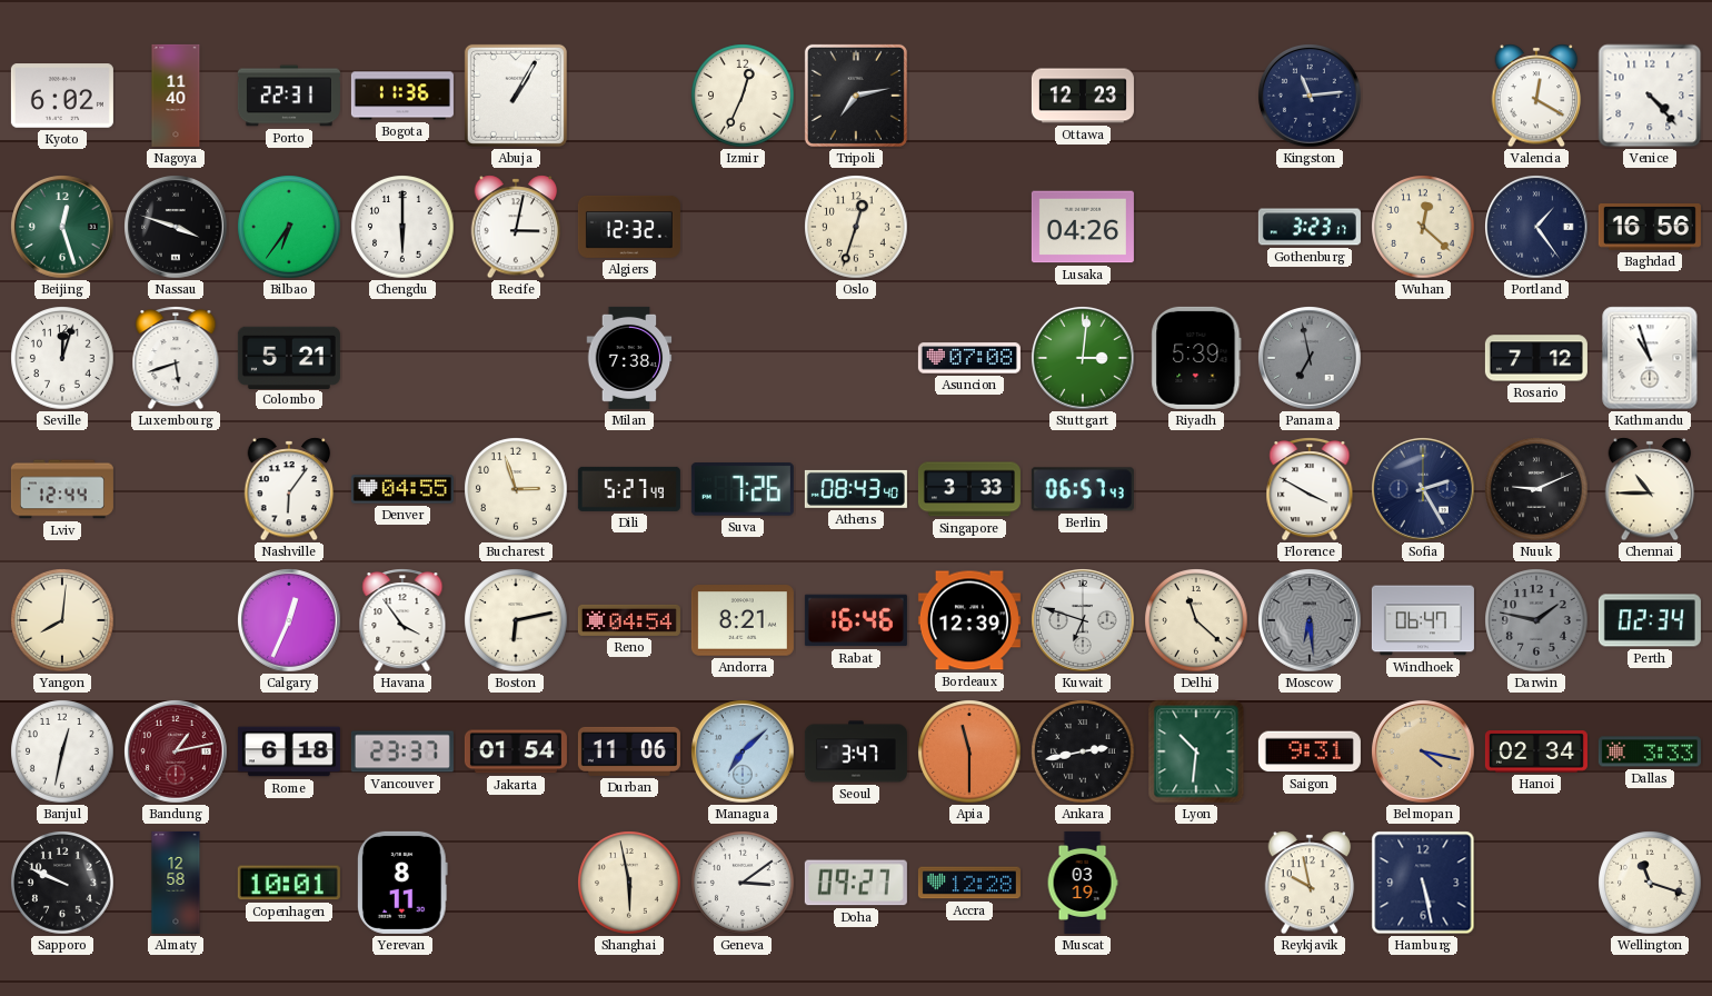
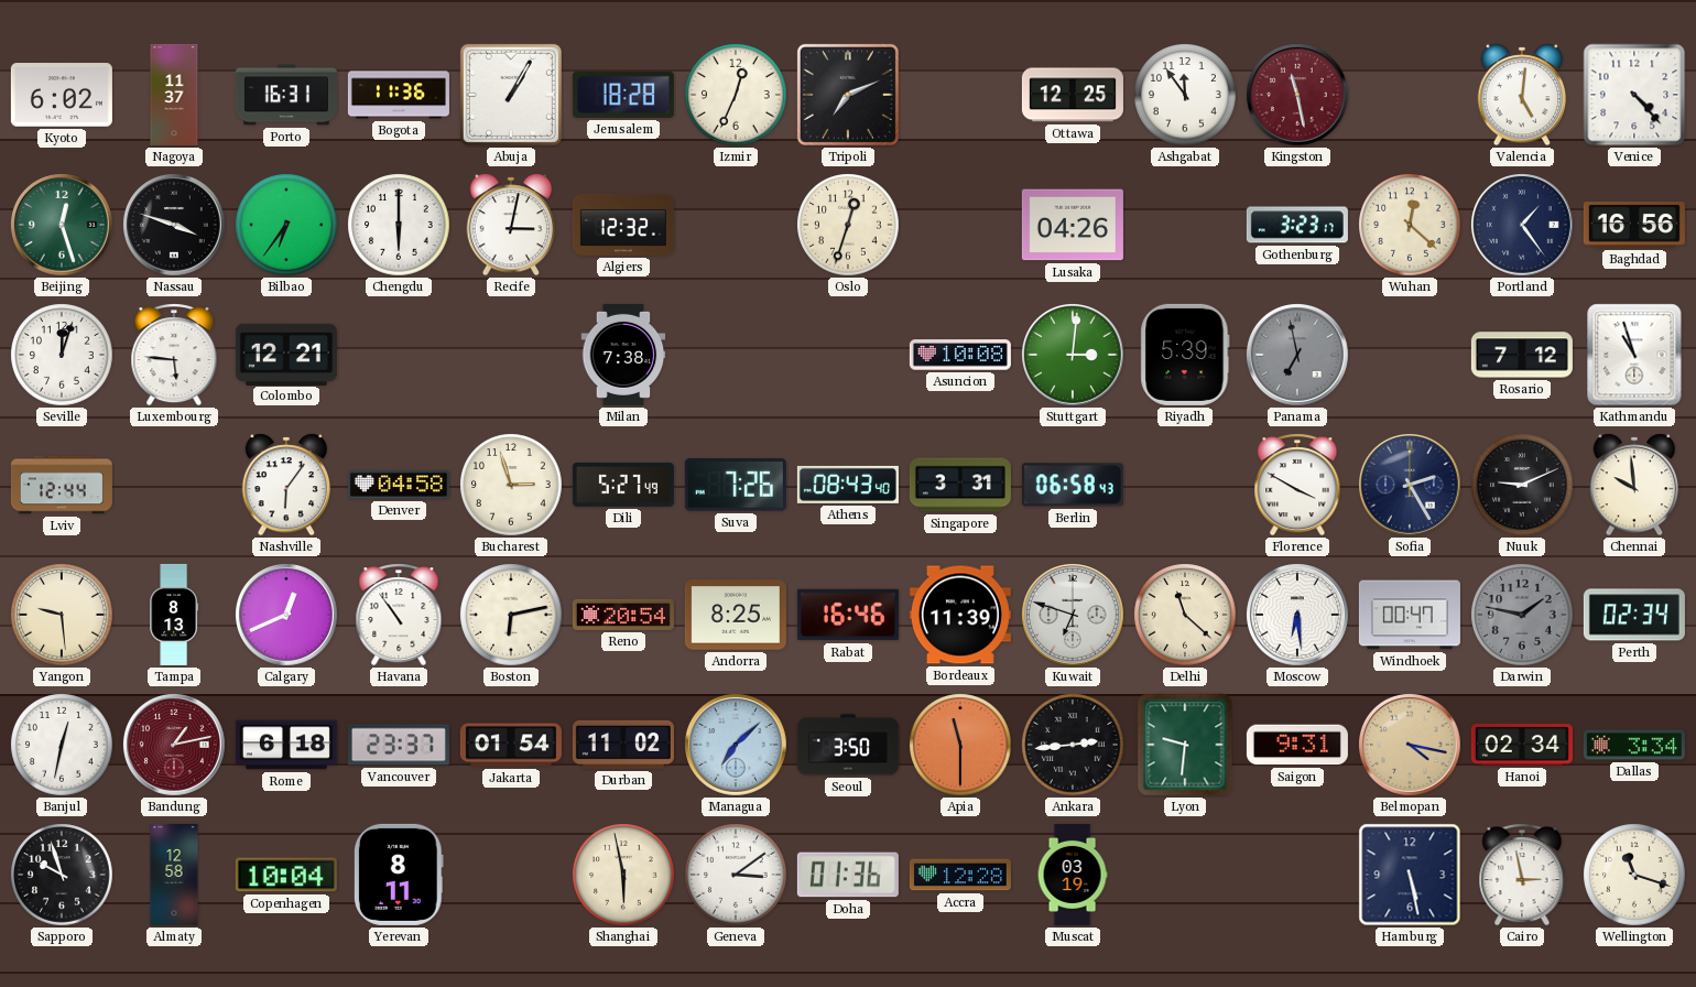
Nagoya: 11:40 -> 11:37 (174, 95)
Porto: 22:31 -> 16:31 (286, 95)
Jerusalem: none -> 18:28 (623, 95)
Tripoli: 7:13 -> 7:11 (848, 95)
Ottawa: 12:23 -> 12:25 (1073, 95)
Ashgabat: none -> 11:54 (1185, 95)
Kingston: 11:14 -> 11:28 (1298, 96)
Kingston dial: navy -> burgundy (1298, 96)
Valencia: 12:20 -> 5:01 (1522, 95)
Luxembourg: 5:42 -> 5:46 (174, 355)
Colombo: 5:21 -> 12:21 (286, 354)
Asuncion: 07:08 -> 10:08 (960, 355)
Denver: 04:55 -> 04:58 (399, 485)
Singapore: 3:33 -> 3:31 (960, 485)
Berlin: 06:57 -> 06:58 (1073, 485)
Chennai: 10:45 -> 9:59 (1634, 485)
Yangon: 8:01 -> 9:29 (62, 615)
Tampa: none -> 8:13 (174, 615)
Calgary: 12:34 -> 12:41 (287, 616)
Havana: 3:54 -> 10:54 (399, 615)
Reno: 04:54 -> 20:54 (623, 615)
Andorra: 8:21 -> 8:25 (736, 615)
Bordeaux: 12:39 -> 11:39 (960, 615)
Moscow dial: grey -> white (1298, 616)
Windhoek: 06:47 -> 00:47 (1410, 615)
Durban: 11:06 -> 11:02 (623, 745)
Seoul: 3:47 -> 3:50 (848, 745)
Ankara: 2:43 -> 2:44 (1073, 745)
Lyon: 10:31 -> 9:31 (1185, 745)
Dallas: 3:33 -> 3:34 (1634, 745)
Sapporo: 9:49 -> 9:57 (62, 875)
Copenhagen: 10:01 -> 10:04 (286, 875)
Doha: 09:27 -> 01:36 (848, 875)
Reykjavik: 9:58 -> none (1310, 883)
Cairo: none -> 2:58 (1522, 875)
